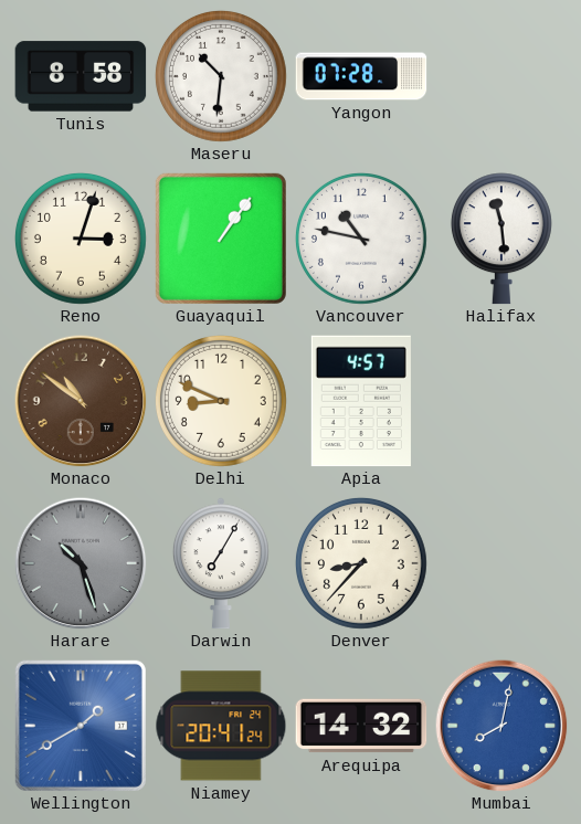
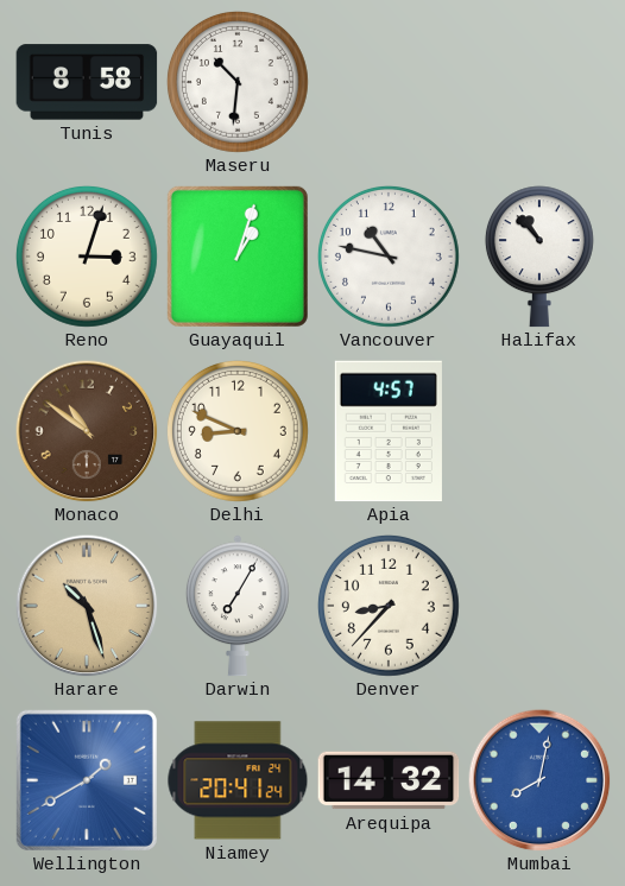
Yangon: 07:28 -> none (361, 76)
Guayaquil: 1:06 -> 1:03 (238, 257)
Halifax: 11:29 -> 10:53 (539, 257)
Harare dial: grey -> champagne (87, 606)
